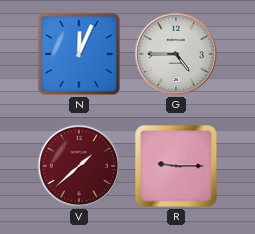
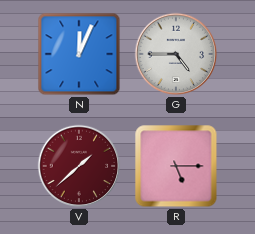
R: 9:15 -> 5:15 (176, 166)
